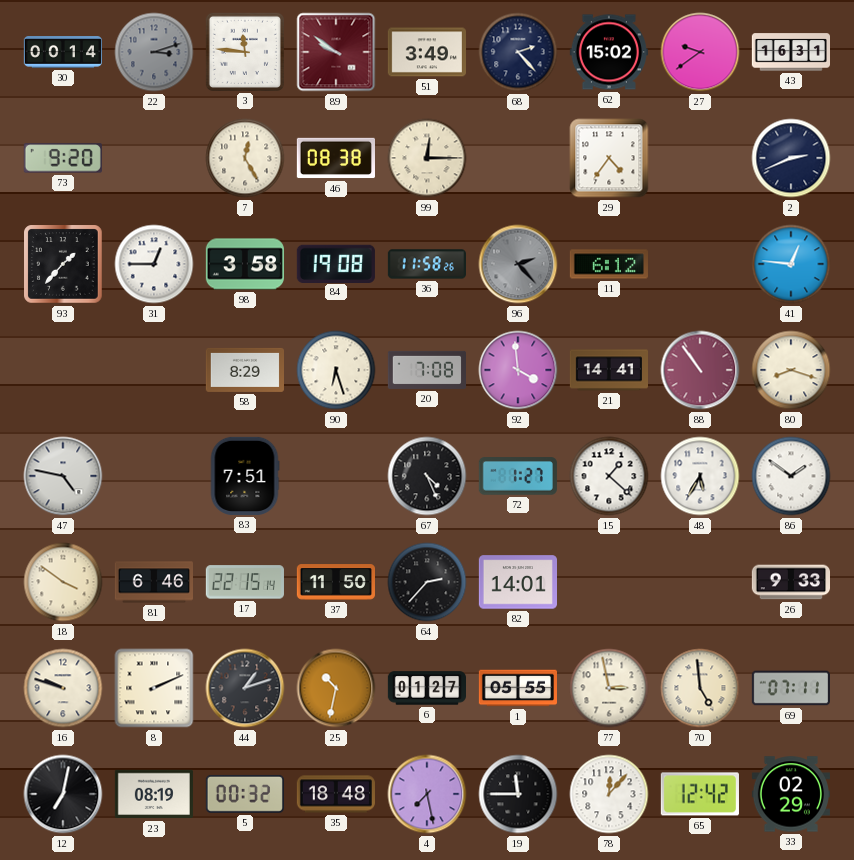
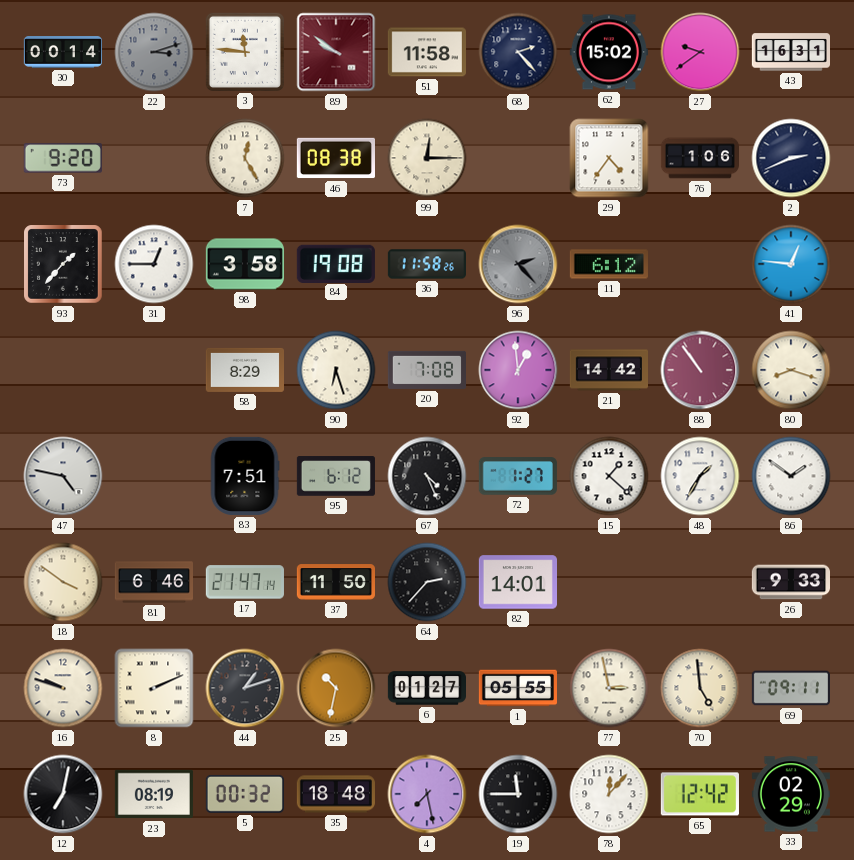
51: 3:49 -> 11:58 (426, 52)
76: none -> 1:06 (699, 158)
92: 3:59 -> 12:59 (518, 370)
21: 14:41 -> 14:42 (608, 370)
95: none -> 6:12 (336, 476)
48: 5:35 -> 1:35 (700, 476)
17: 22:15 -> 21:47 (245, 582)
69: 07:11 -> 09:11 (790, 688)
